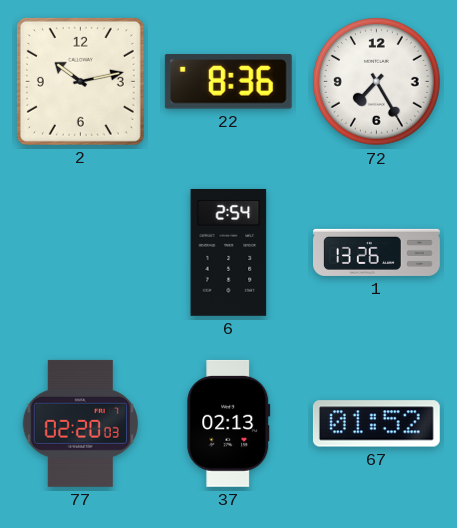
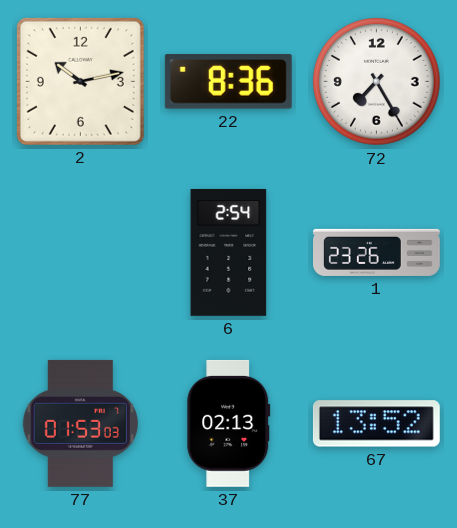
1: 13:26 -> 23:26 (377, 252)
77: 02:20 -> 01:53 (80, 423)
67: 01:52 -> 13:52 (376, 424)
